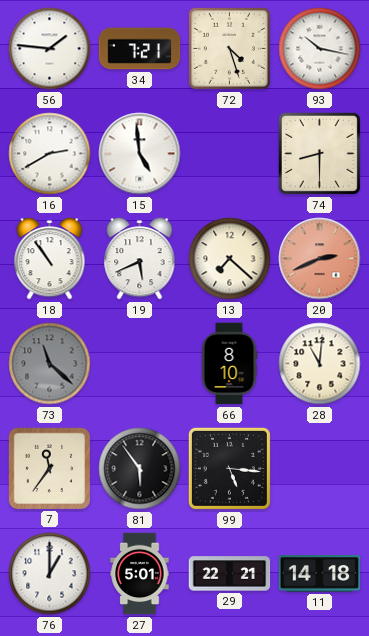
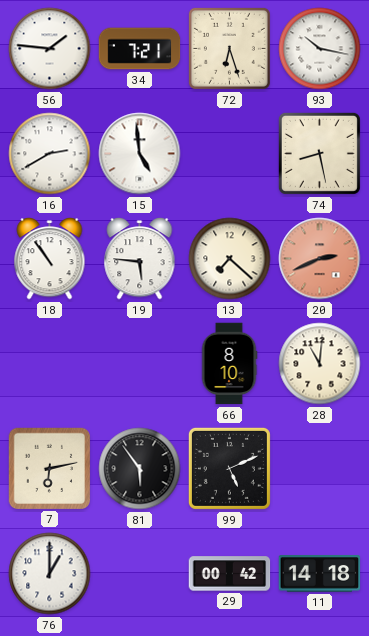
72: 4:27 -> 6:27 (229, 48)
74: 8:30 -> 8:28 (319, 153)
19: 5:41 -> 5:46 (140, 259)
73: 11:22 -> none (50, 364)
7: 11:36 -> 6:13 (49, 468)
99: 5:16 -> 5:11 (229, 468)
27: 5:01 -> none (140, 574)
29: 22:21 -> 00:42 (230, 574)
